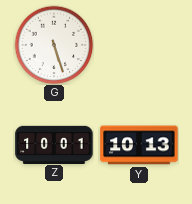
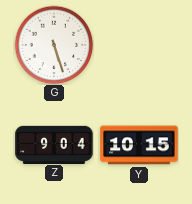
Z: 10:01 -> 9:04 (54, 144)
Y: 10:13 -> 10:15 (139, 145)
